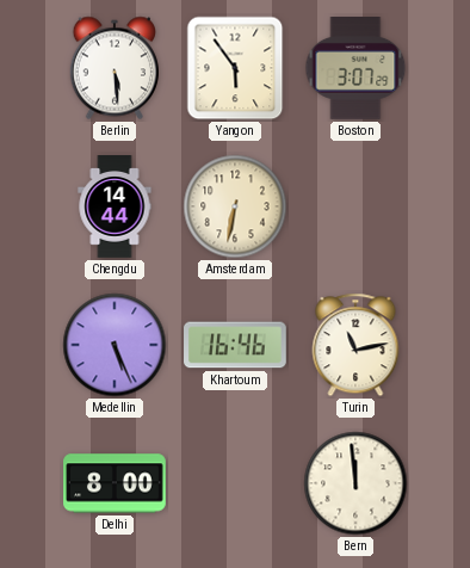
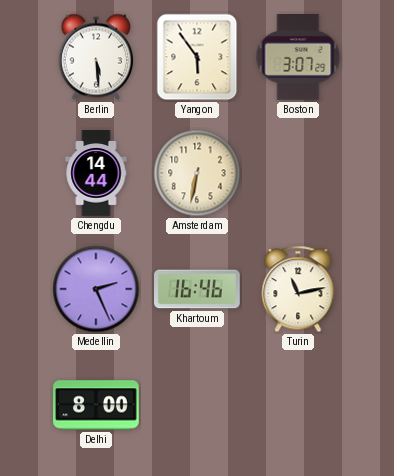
Medellin: 5:26 -> 2:26 (96, 289)
Bern: 11:59 -> none (355, 483)
